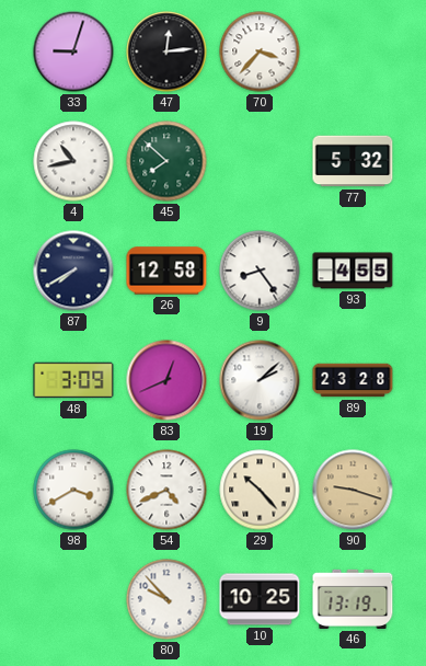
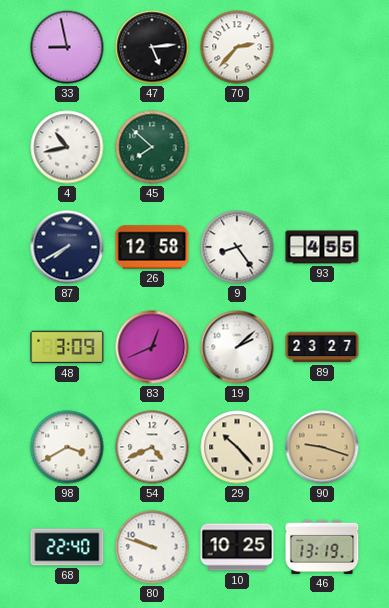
33: 9:03 -> 8:58 (67, 47)
47: 12:14 -> 5:14 (152, 47)
70: 3:37 -> 2:37 (237, 47)
77: 5:32 -> none (353, 161)
89: 23:28 -> 23:27 (322, 347)
68: none -> 22:40 (67, 547)
80: 9:53 -> 9:48 (152, 547)
